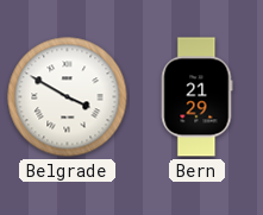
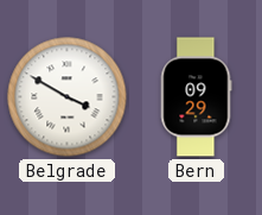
Bern: 21:29 -> 09:29 (197, 97)
